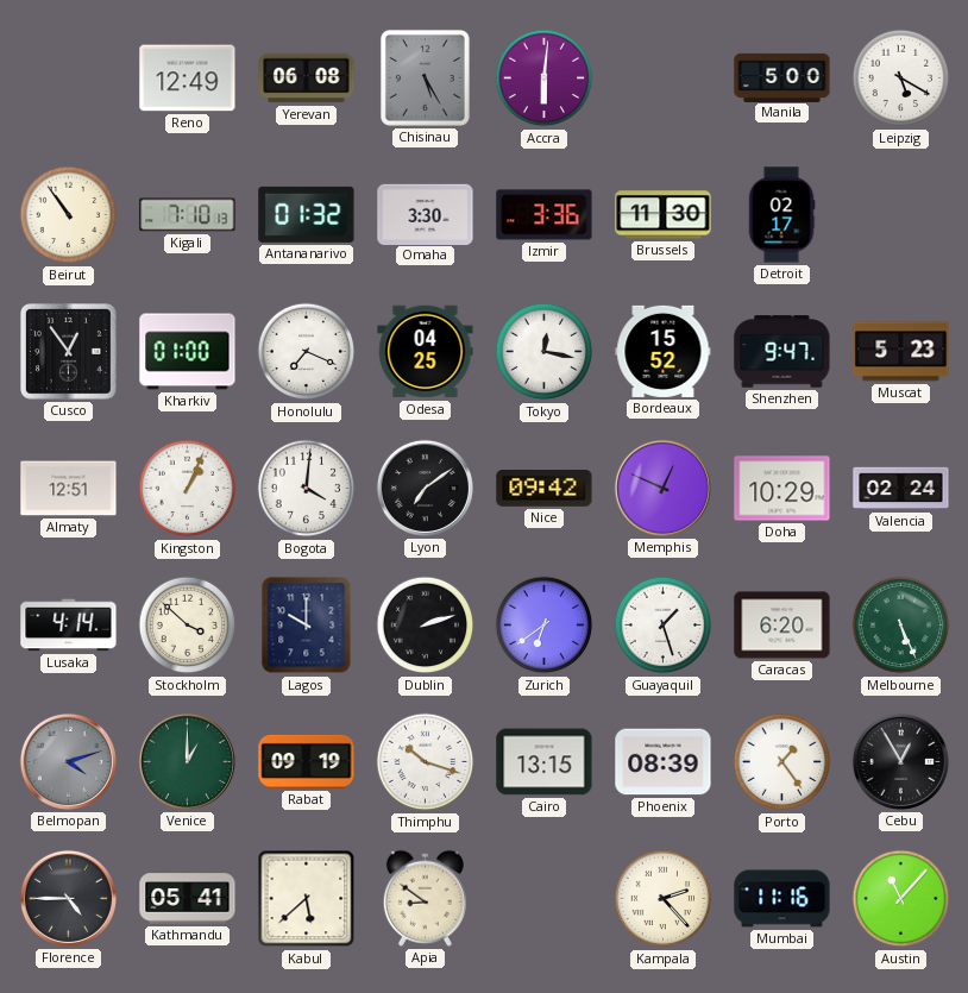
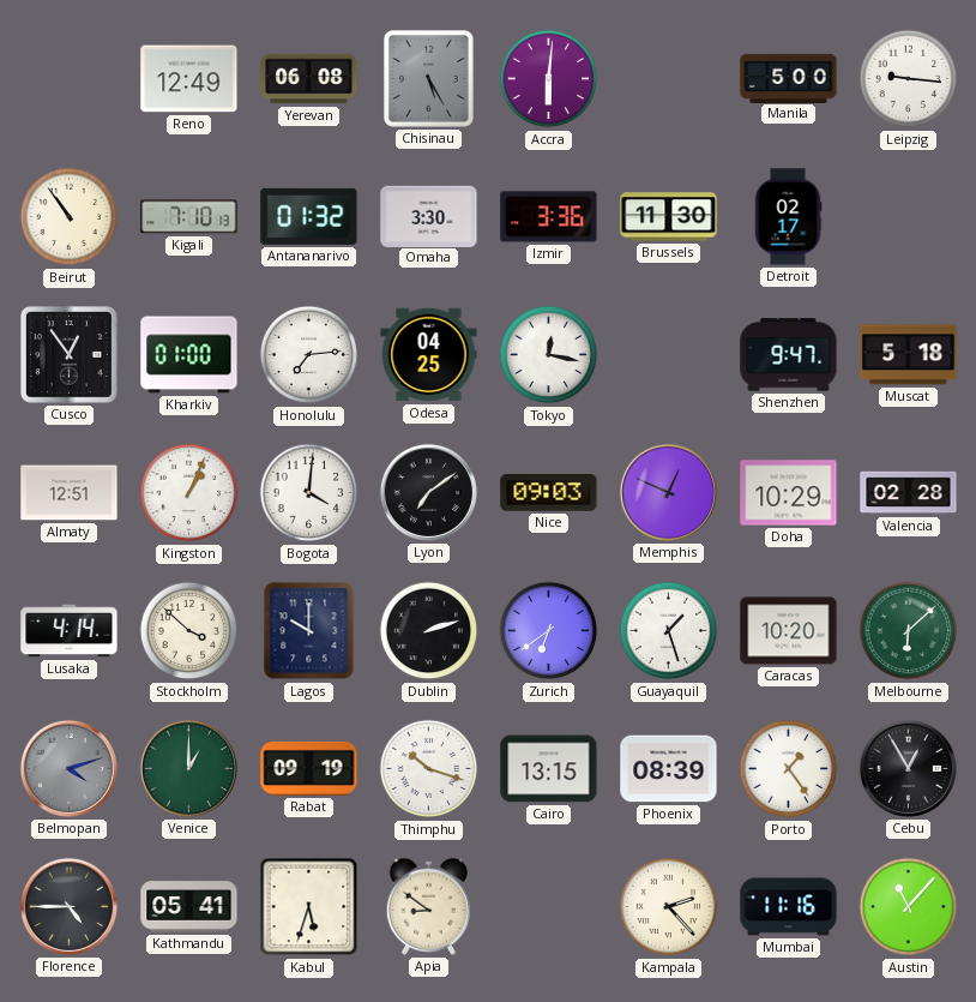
Leipzig: 5:20 -> 9:16 (909, 79)
Honolulu: 7:19 -> 7:14 (309, 355)
Bordeaux: 15:52 -> none (664, 351)
Muscat: 5:23 -> 5:18 (909, 355)
Nice: 09:42 -> 09:03 (549, 493)
Valencia: 02:24 -> 02:28 (909, 493)
Caracas: 6:20 -> 10:20 (789, 631)
Melbourne: 5:26 -> 6:08 (909, 631)
Kabul: 5:38 -> 5:33 (309, 907)
